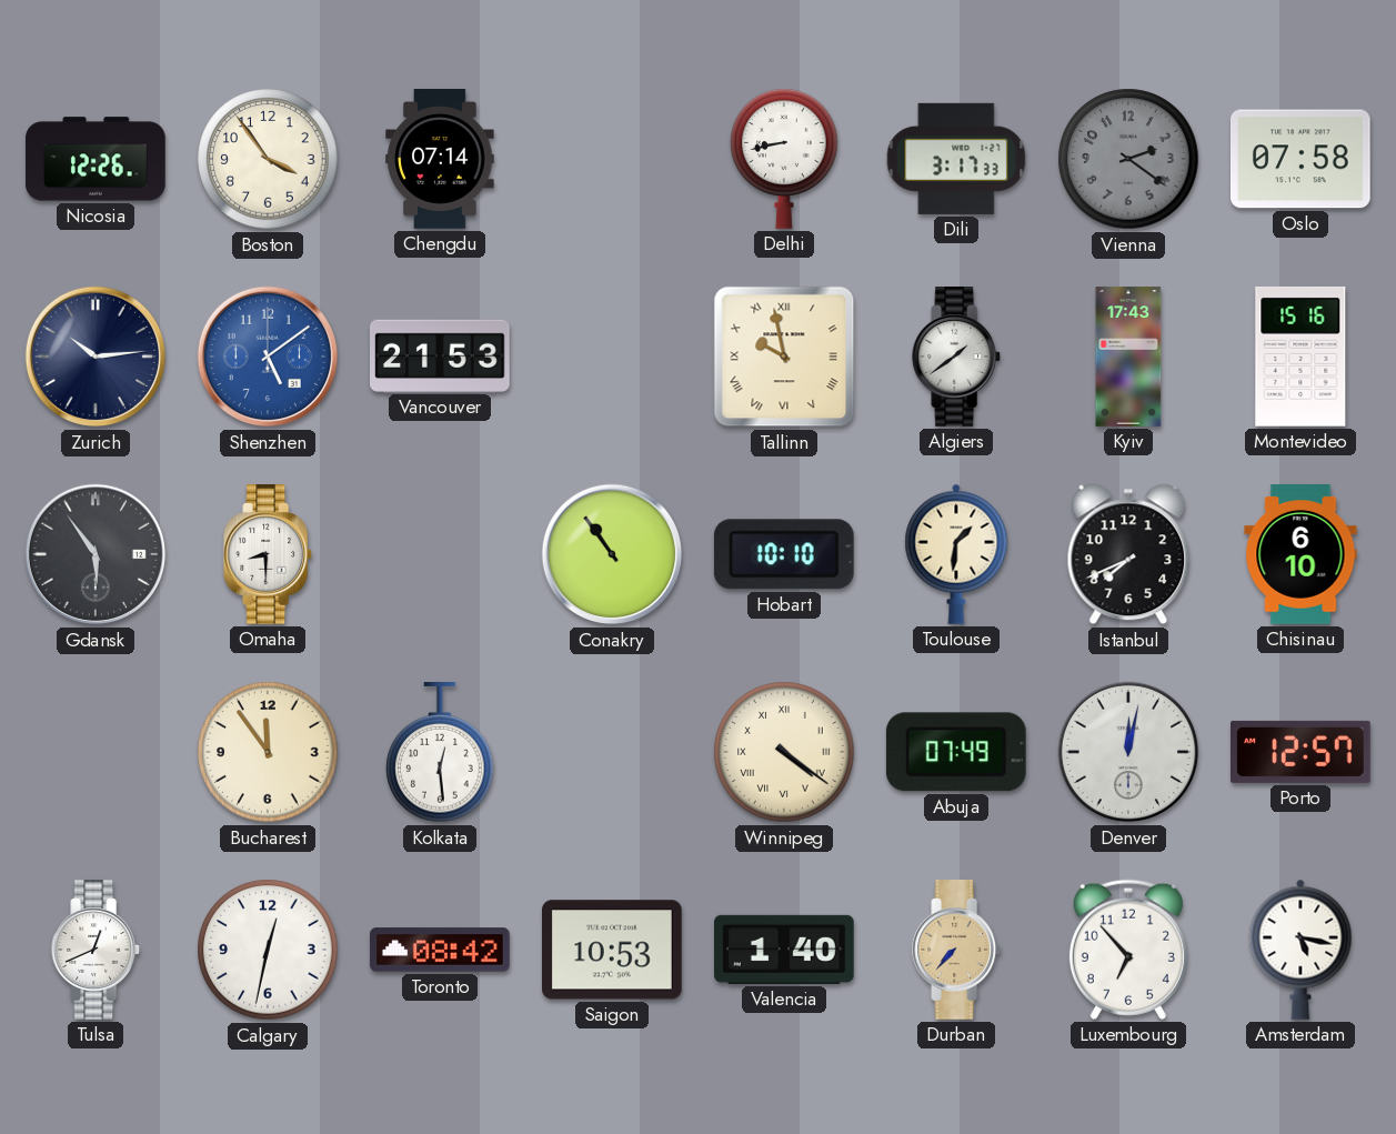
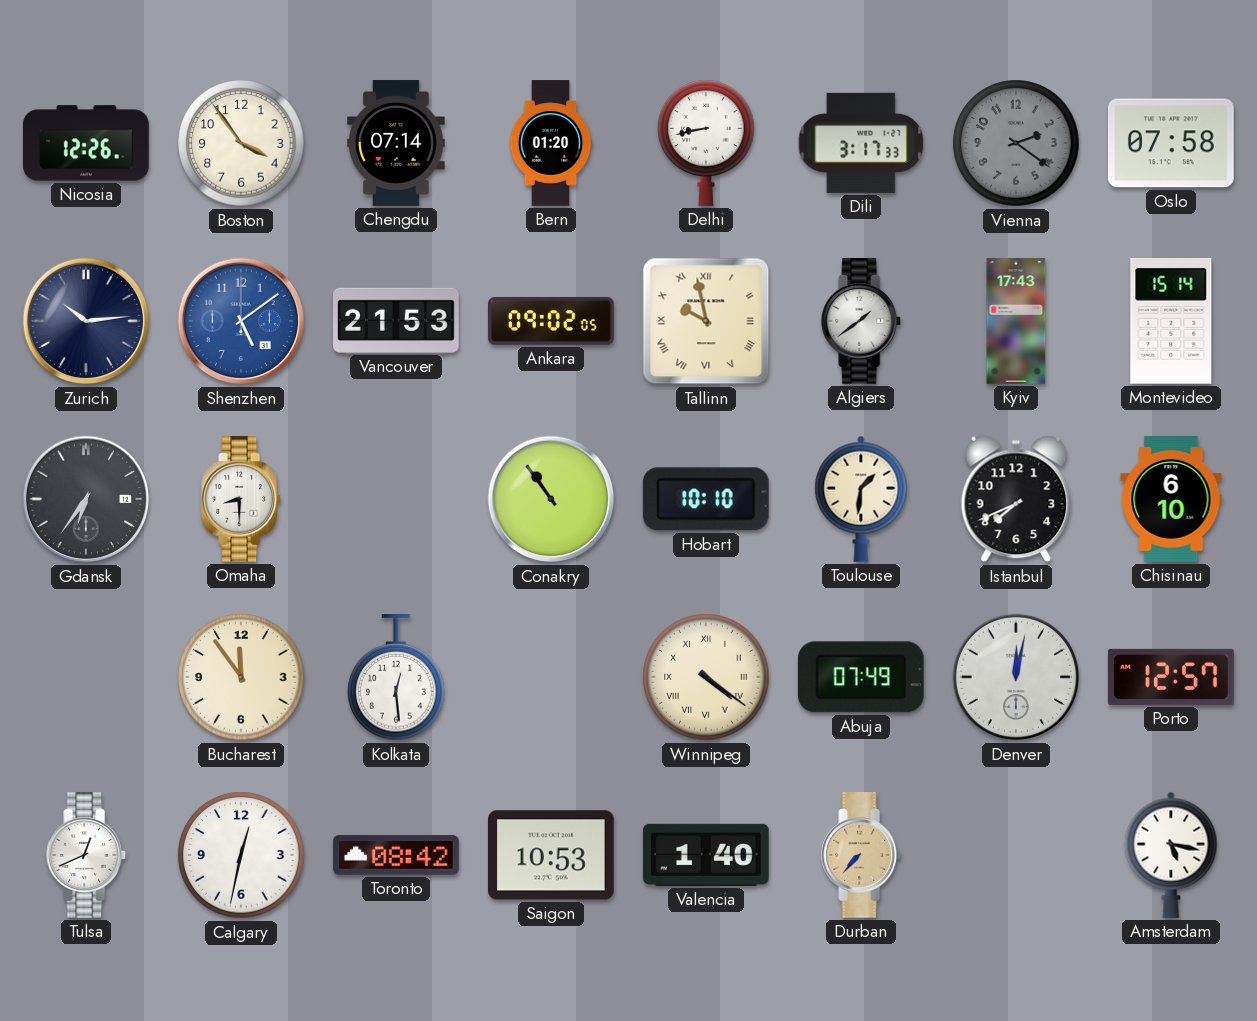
Bern: none -> 01:20 (551, 143)
Ankara: none -> 09:02 (551, 322)
Montevideo: 15:16 -> 15:14 (1171, 321)
Gdansk: 5:54 -> 6:36 (86, 499)
Luxembourg: 6:53 -> none (1128, 950)
